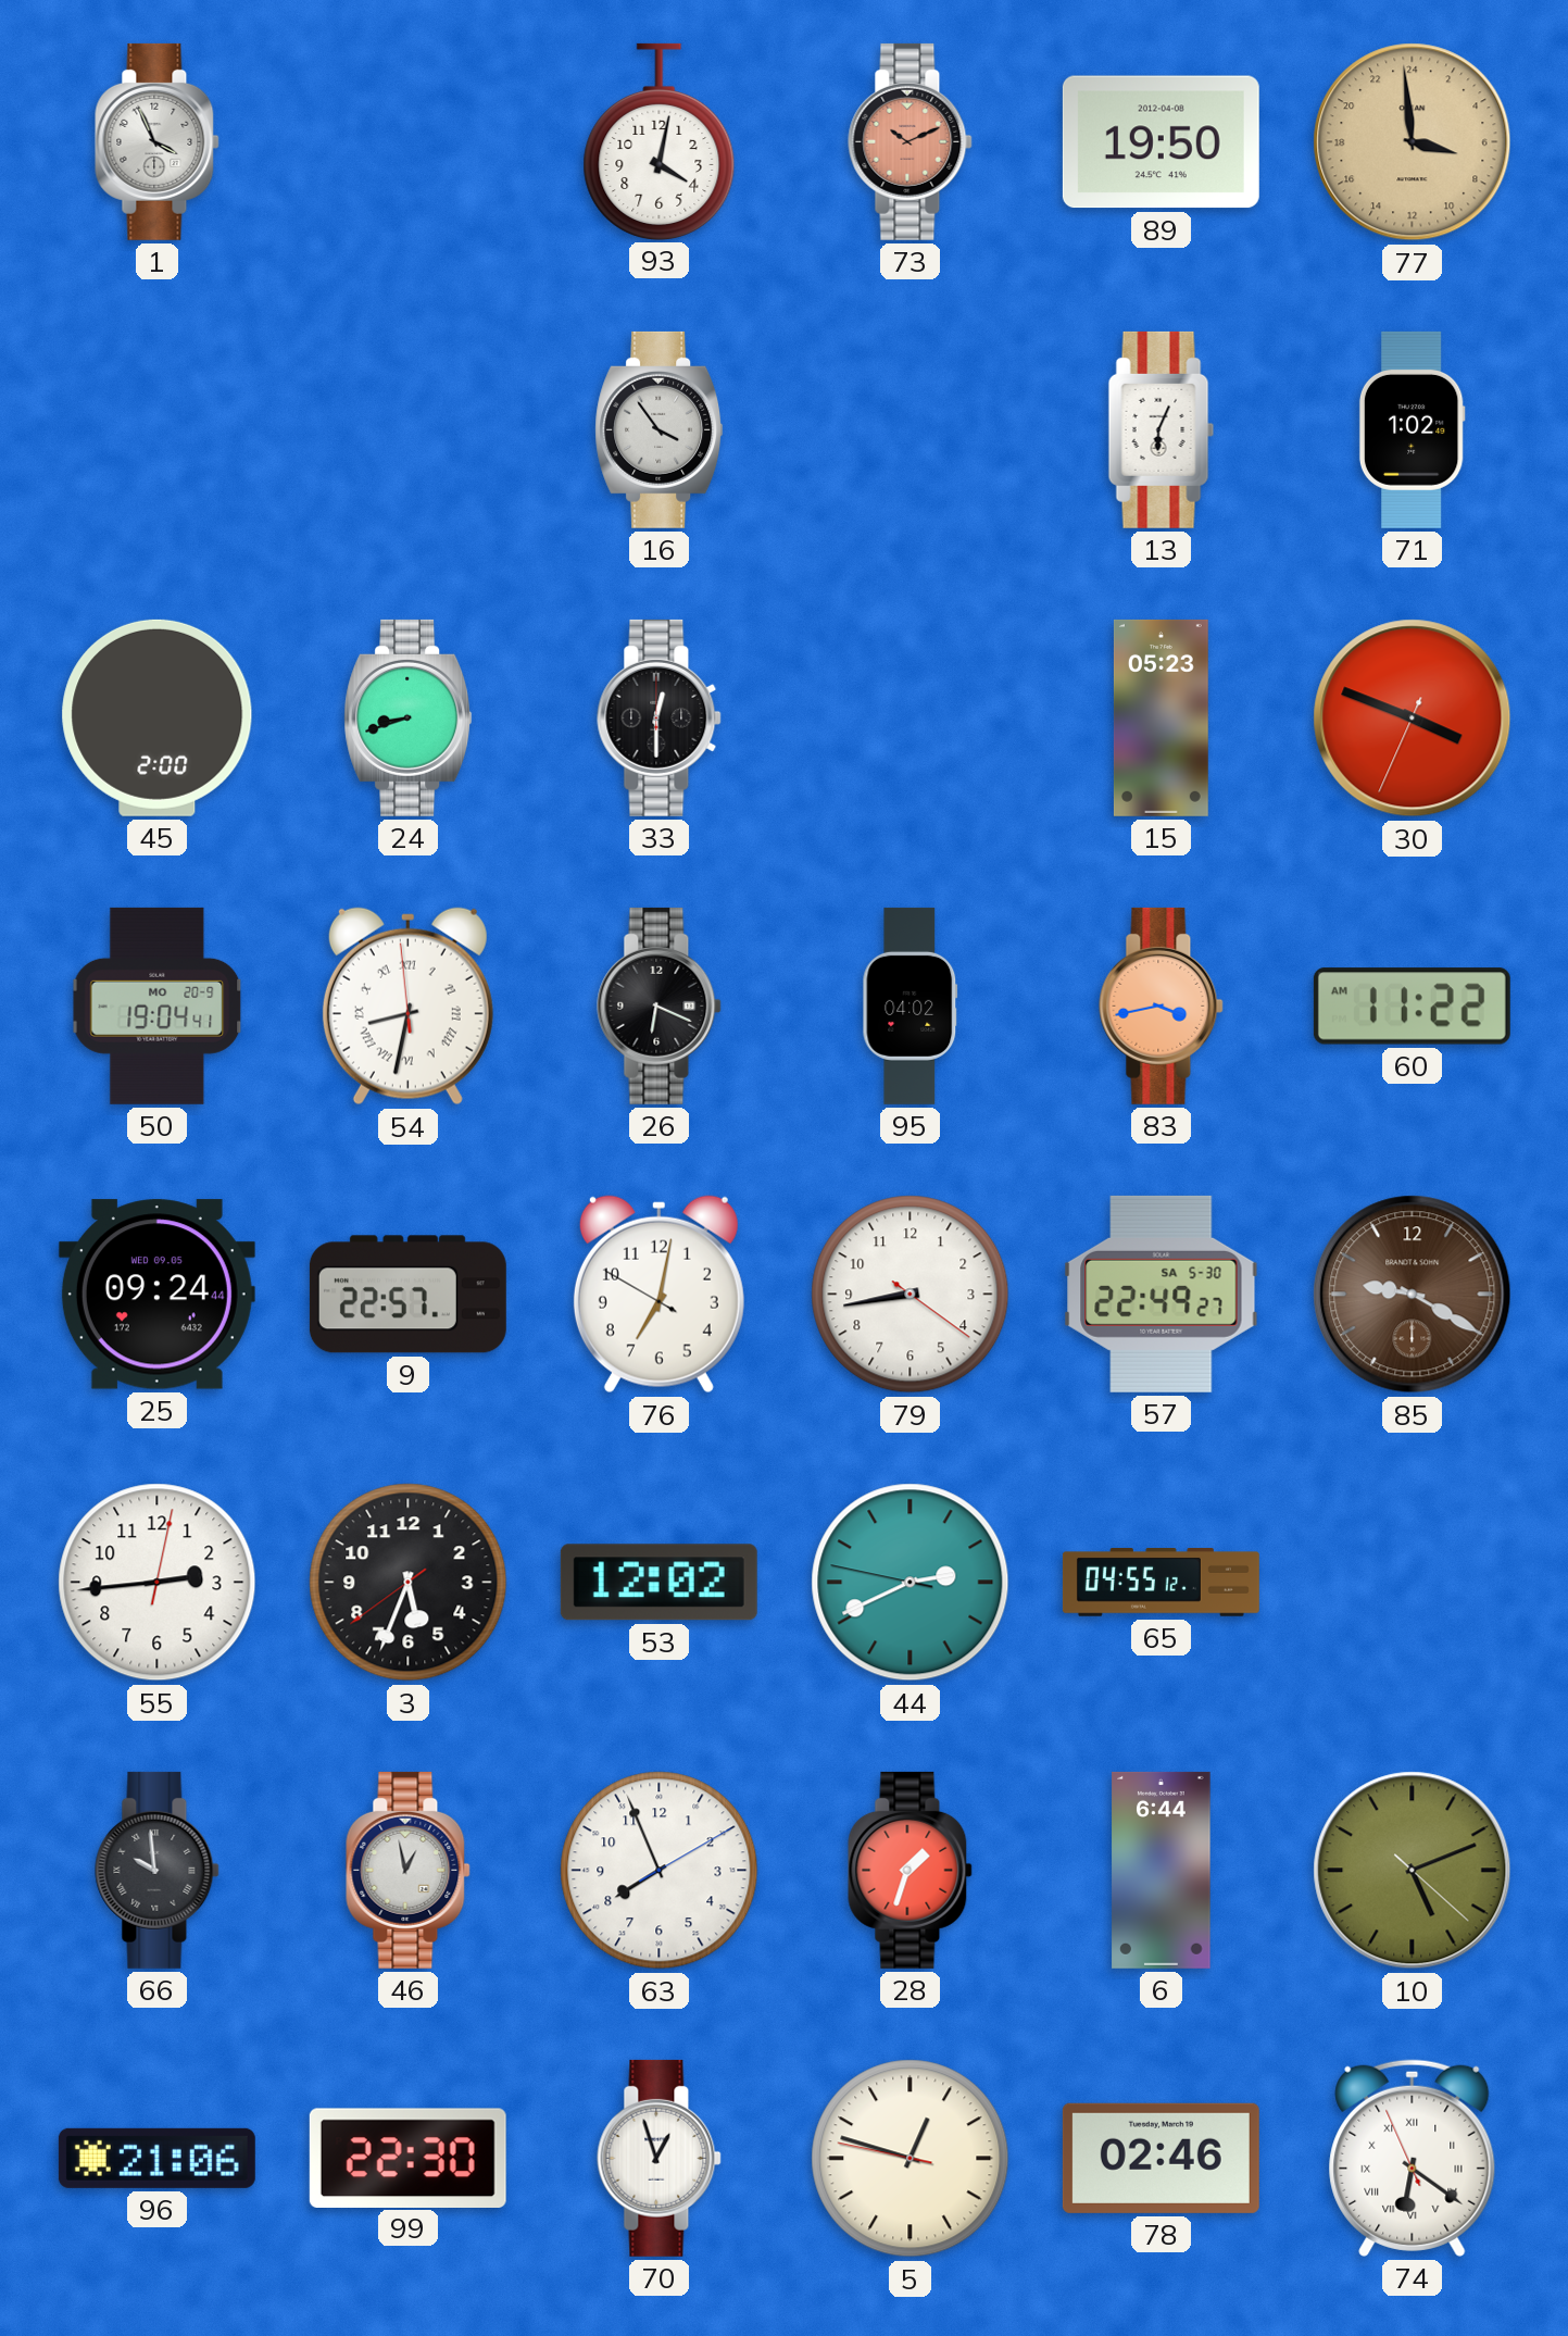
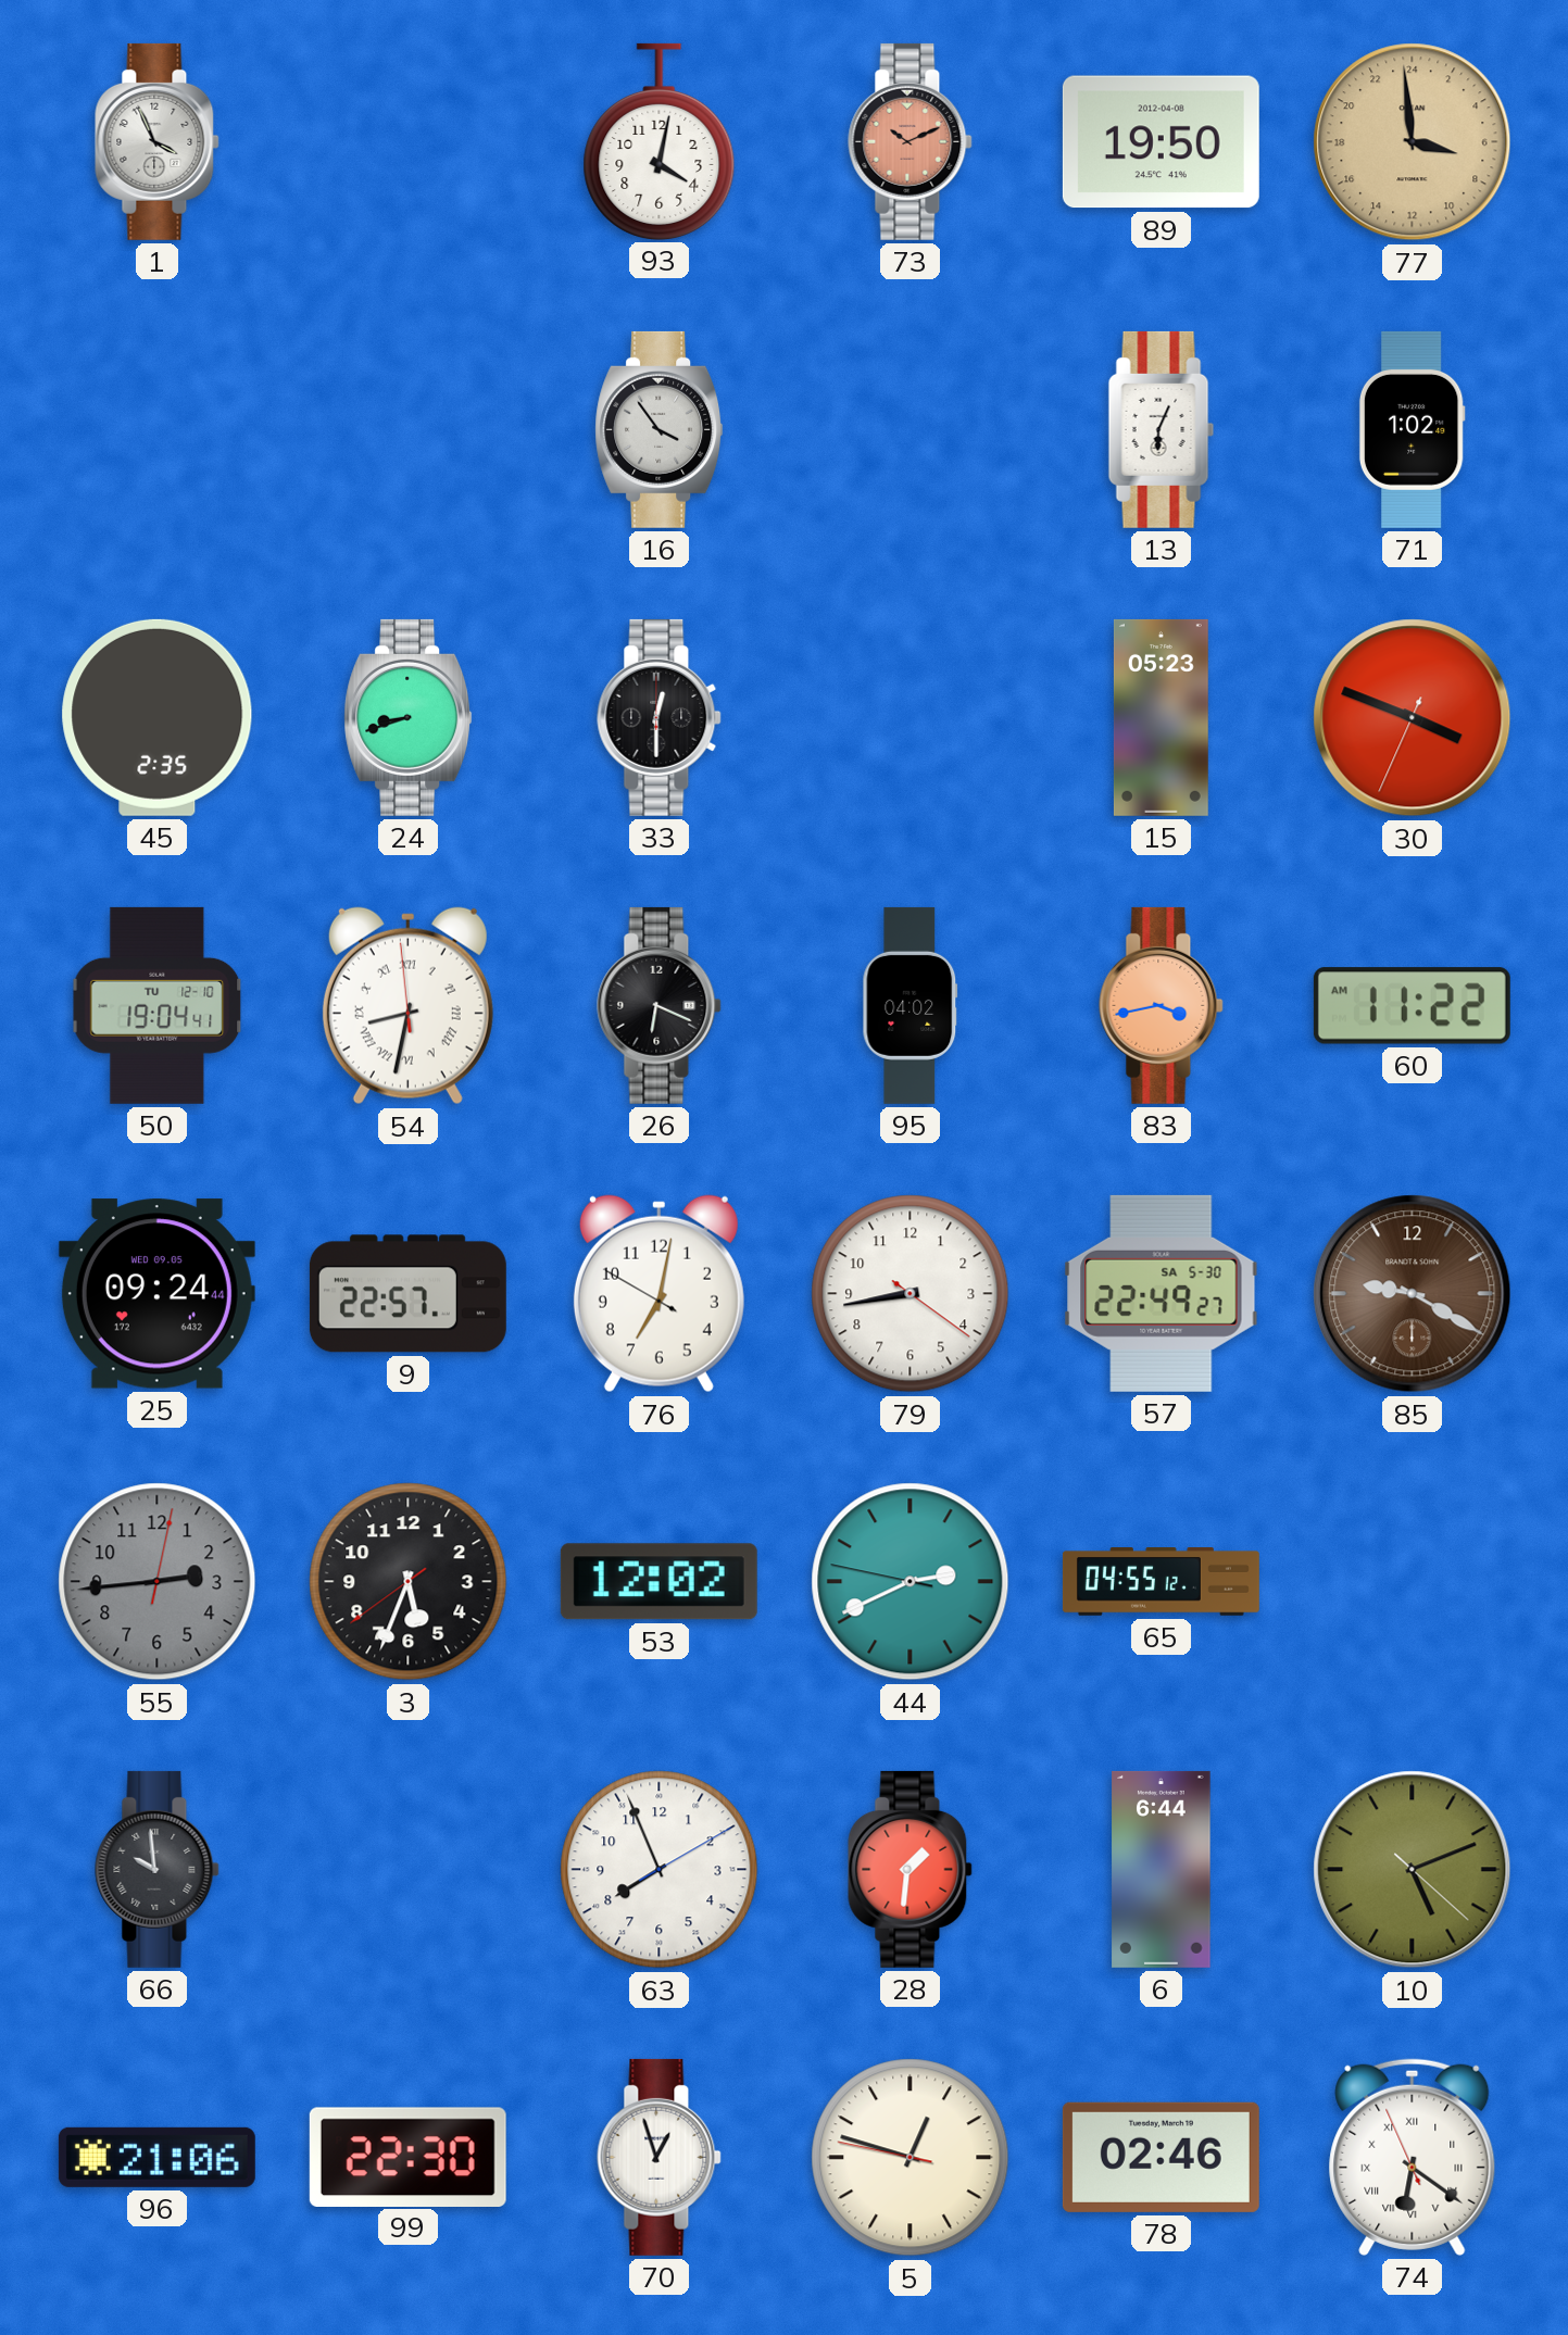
45: 2:00 -> 2:35 (158, 717)
50 date: MO 20-9 -> TU 12-10 (158, 1005)
55 dial: white -> grey (158, 1582)
46: 12:58 -> none (409, 1870)
28: 1:33 -> 1:31 (911, 1869)
